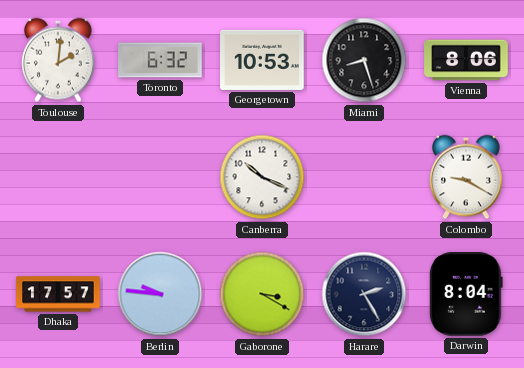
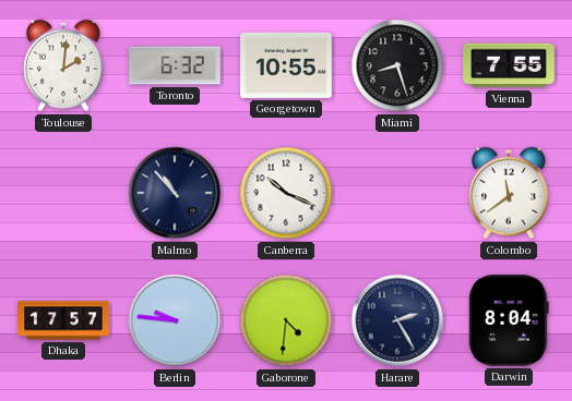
Georgetown: 10:53 -> 10:55 (286, 65)
Vienna: 8:06 -> 7:55 (509, 65)
Malmo: none -> 10:53 (175, 193)
Colombo: 9:20 -> 11:39 (509, 193)
Gaborone: 3:20 -> 4:31 (286, 320)
